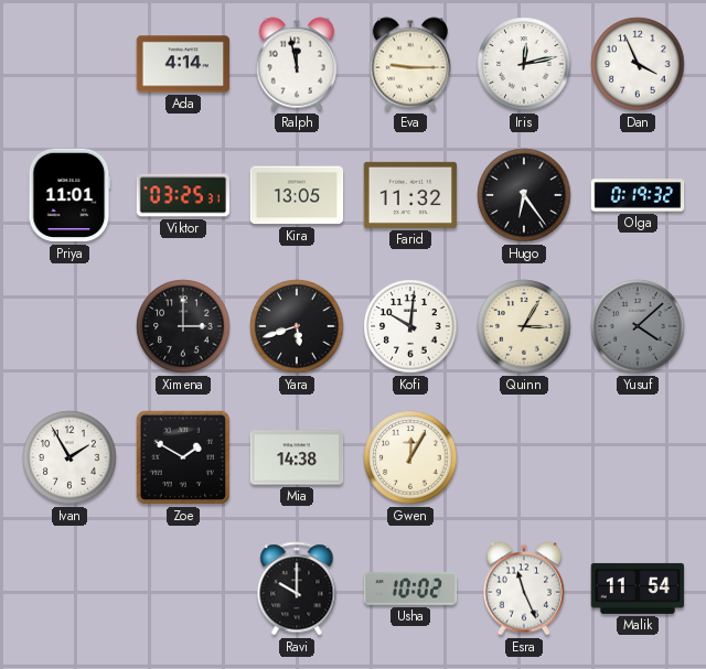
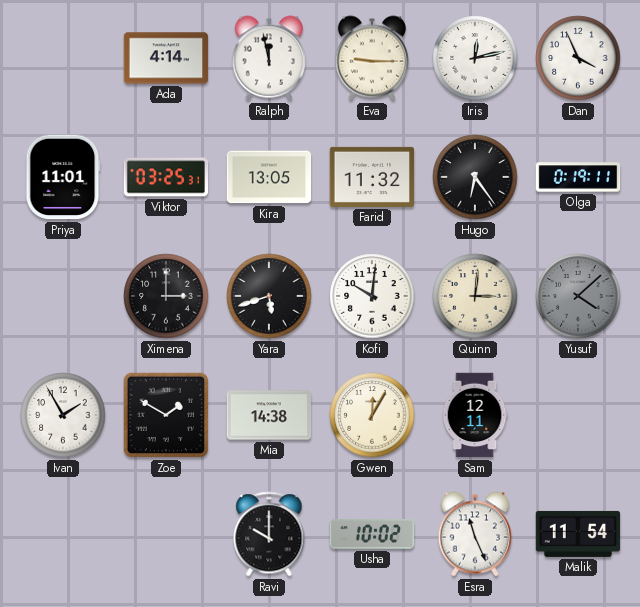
Olga: 0:19:32 -> 0:19:11 (578, 177)
Quinn: 3:05 -> 3:01 (475, 296)
Sam: none -> 12:11 (475, 415)
